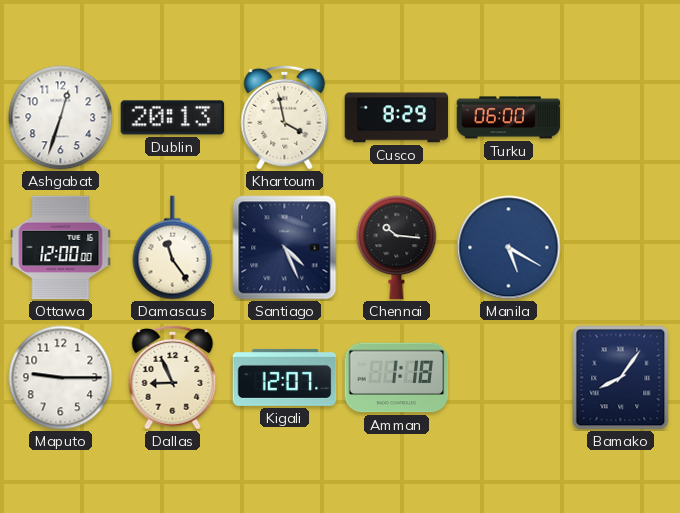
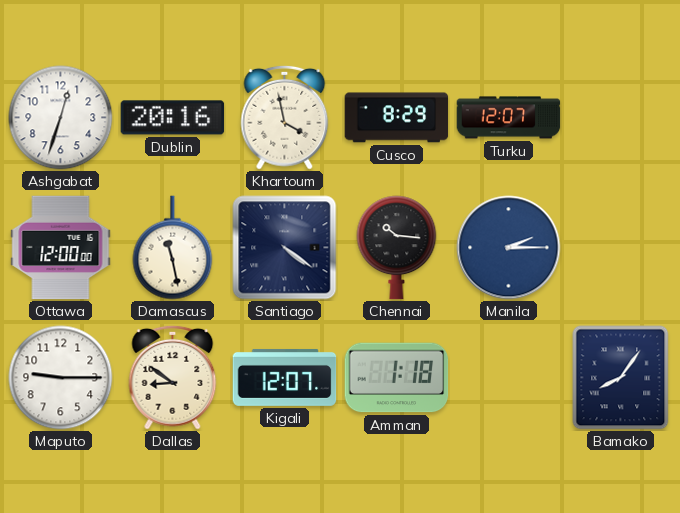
Dublin: 20:13 -> 20:16 (173, 118)
Turku: 06:00 -> 12:07 (509, 118)
Damascus: 11:24 -> 11:28 (173, 248)
Santiago: 4:26 -> 4:21 (285, 248)
Manila: 5:20 -> 2:15 (509, 248)
Dallas: 8:56 -> 8:51 (173, 377)
